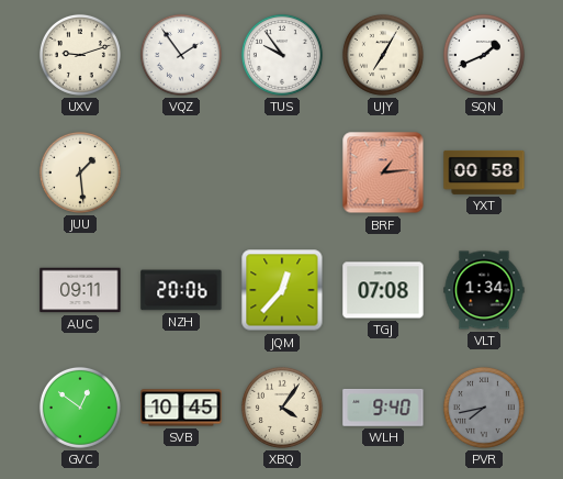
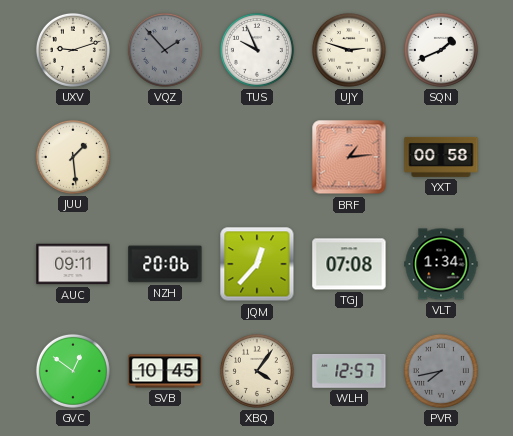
VQZ: 1:54 -> 1:53 (165, 50)
VQZ dial: white -> grey (165, 50)
TUS: 9:54 -> 9:56 (257, 50)
UJY: 7:05 -> 2:48 (349, 50)
WLH: 9:40 -> 12:57 (349, 371)
